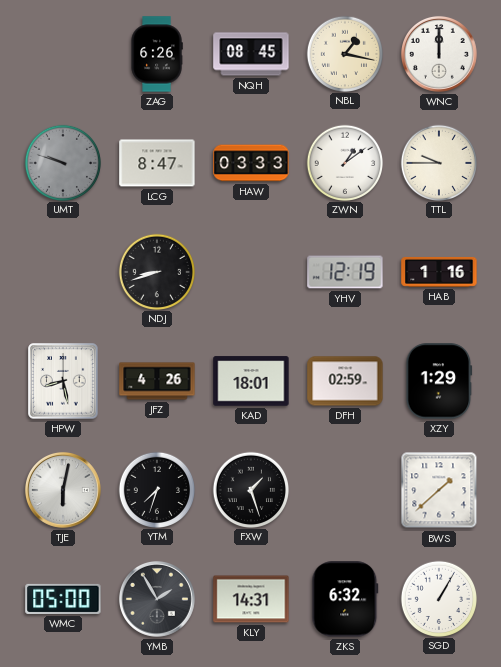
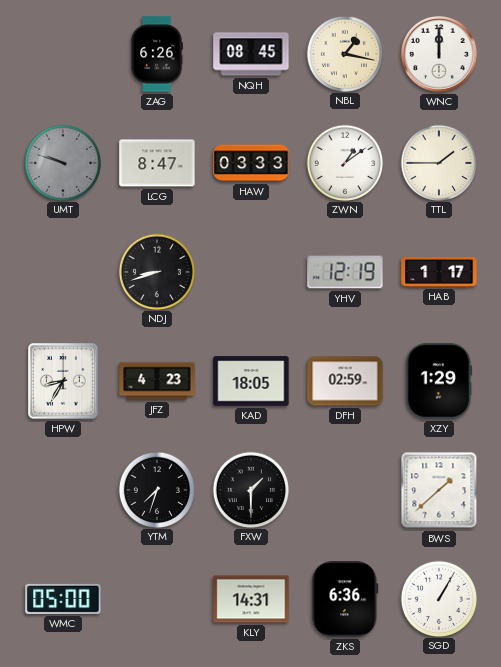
TTL: 9:45 -> 1:45 (438, 162)
HAB: 1:16 -> 1:17 (439, 272)
HPW: 8:28 -> 8:35 (63, 381)
JFZ: 4:26 -> 4:23 (157, 381)
KAD: 18:01 -> 18:05 (251, 381)
TJE: 6:02 -> none (63, 490)
FXW: 1:27 -> 1:30 (250, 489)
YMB: 1:55 -> none (157, 599)
ZKS: 6:32 -> 6:36 (345, 599)
